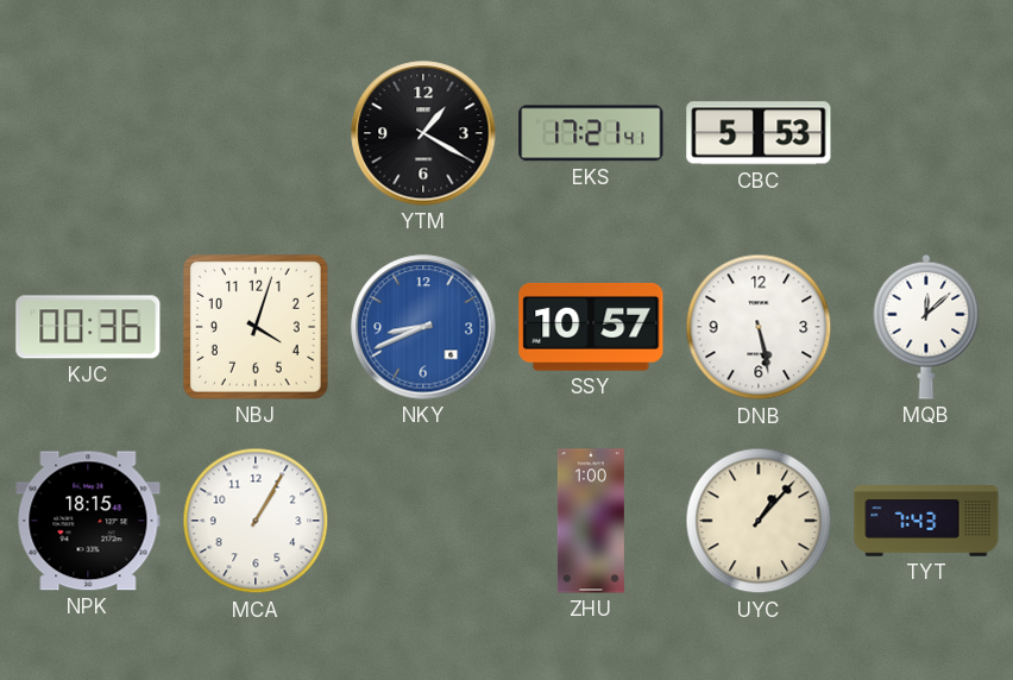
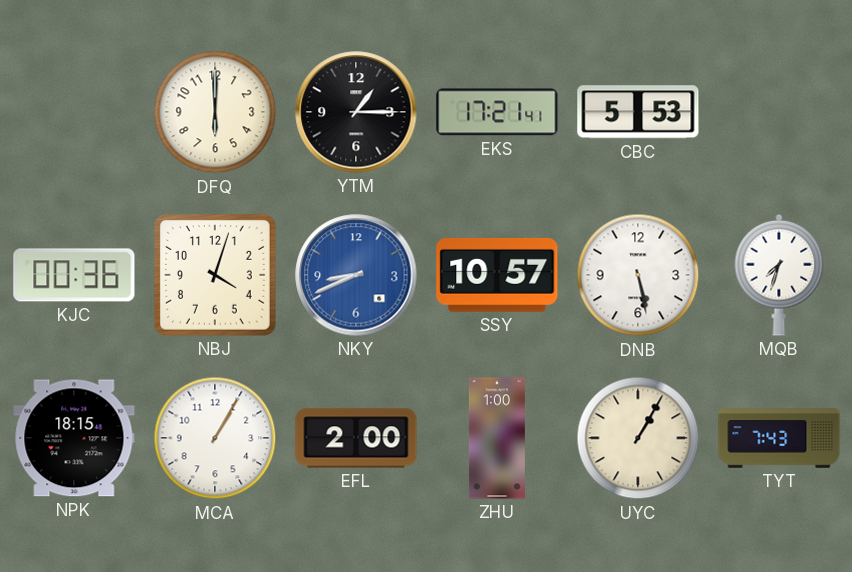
DFQ: none -> 6:00 (215, 112)
YTM: 1:20 -> 1:15 (356, 112)
MQB: 12:08 -> 7:33 (779, 275)
EFL: none -> 2:00 (356, 438)
UYC: 1:07 -> 1:05 (638, 438)
